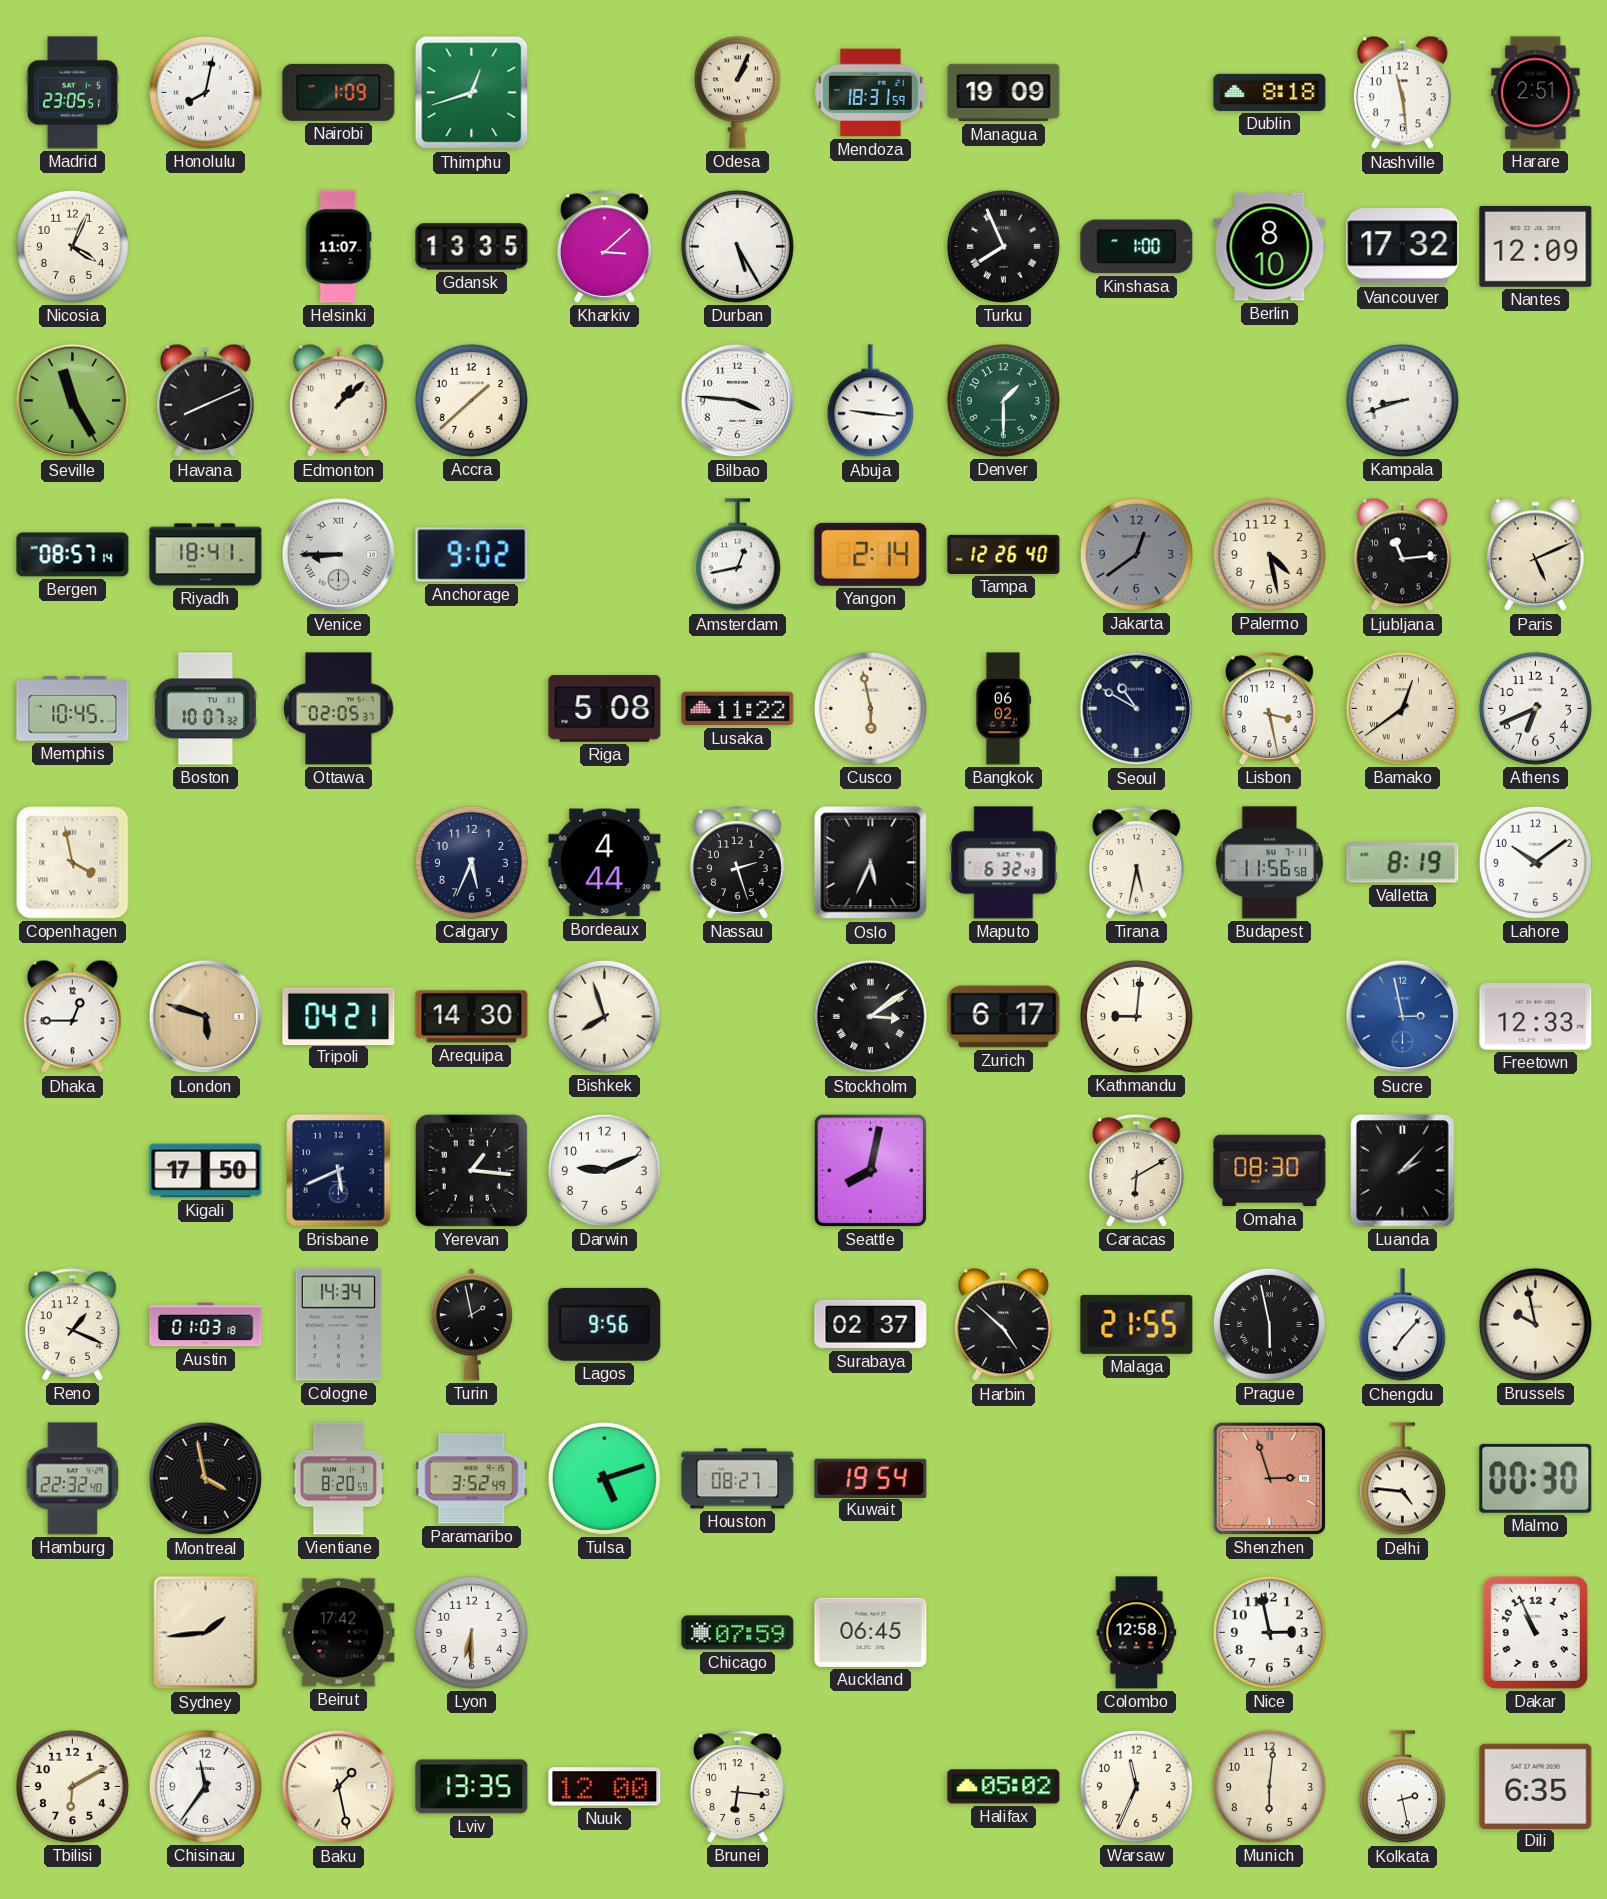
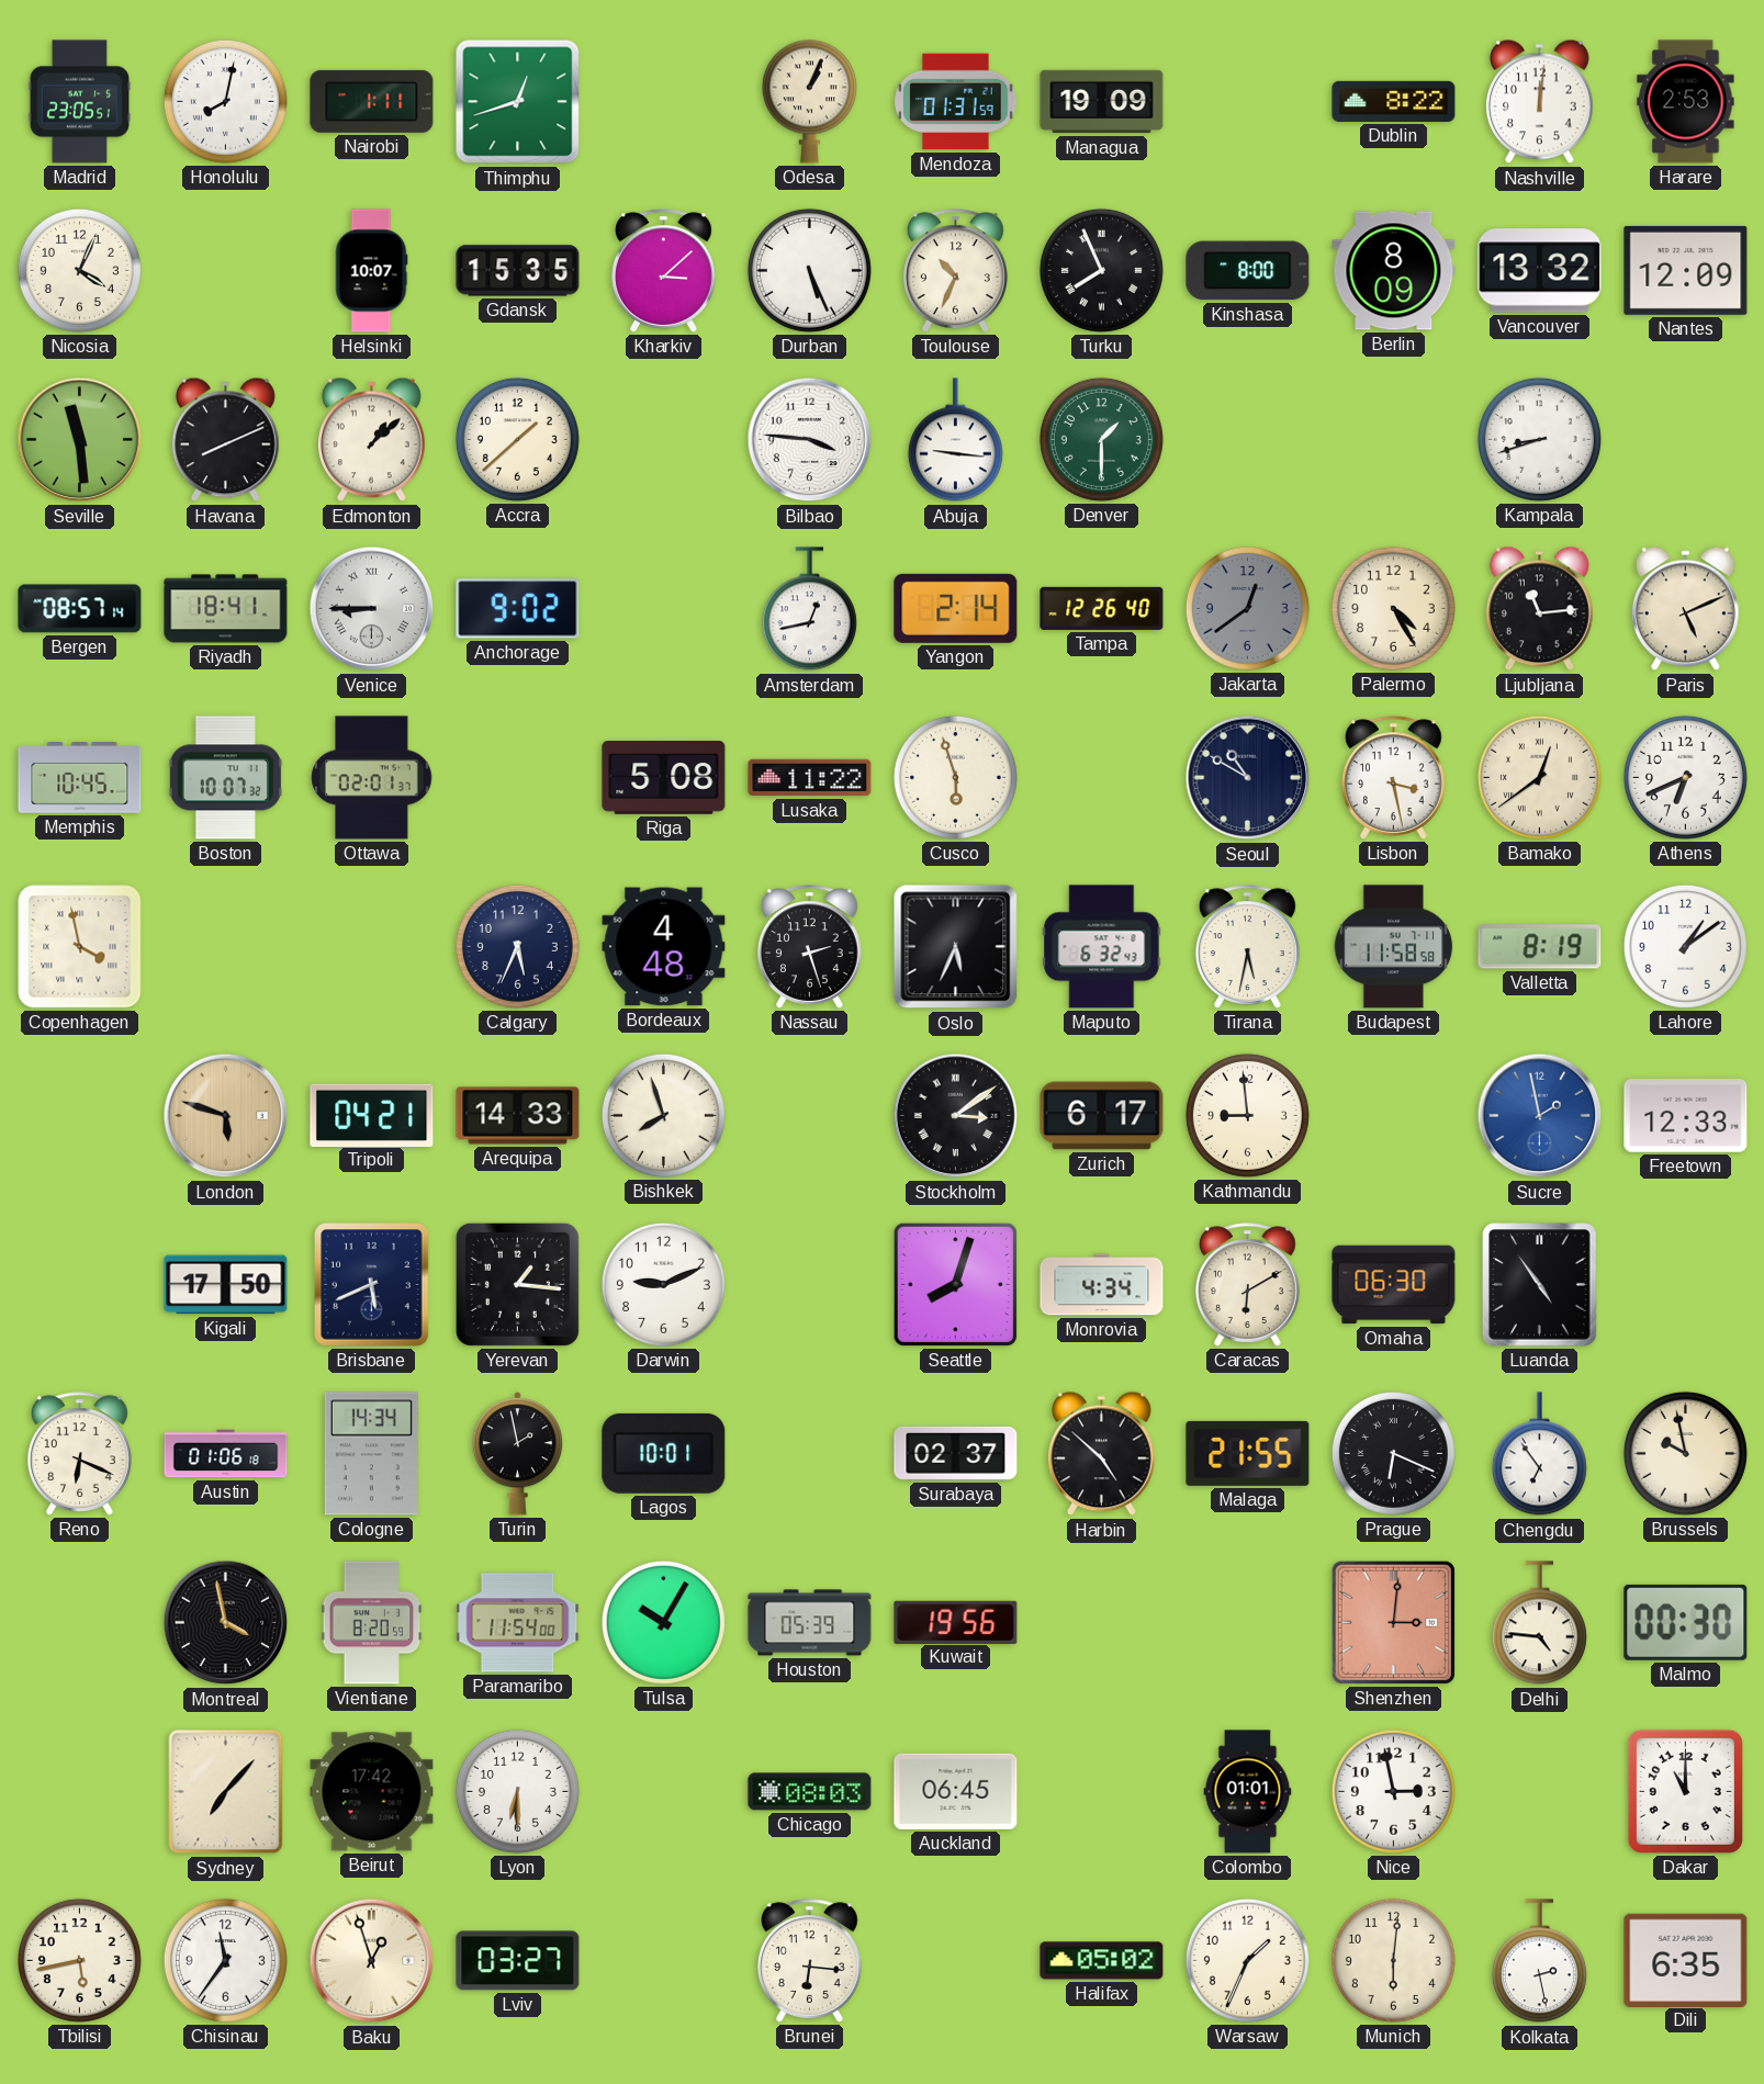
Nairobi: 1:09 -> 1:11 (372, 101)
Mendoza: 18:31 -> 01:31 (956, 102)
Dublin: 8:18 -> 8:22 (1394, 101)
Nashville: 11:29 -> 12:01 (1540, 102)
Harare: 2:51 -> 2:53 (1686, 102)
Helsinki: 11:07 -> 10:07 (371, 271)
Gdansk: 13:35 -> 15:35 (518, 271)
Durban: 5:25 -> 5:26 (809, 270)
Toulouse: none -> 10:34 (956, 271)
Kinshasa: 1:00 -> 8:00 (1248, 271)
Berlin: 8:10 -> 8:09 (1394, 271)
Vancouver: 17:32 -> 13:32 (1540, 271)
Seville: 11:25 -> 11:29 (80, 440)
Palermo: 4:28 -> 4:25 (1393, 608)
Ottawa: 02:05 -> 02:01 (372, 778)
Cusco: 5:58 -> 5:57 (955, 777)
Bangkok: 06:02 -> none (1003, 709)
Bordeaux: 4:44 -> 4:48 (664, 947)
Budapest: 11:56 -> 11:58 (1394, 947)
Lahore: 10:09 -> 1:09 (1685, 946)
Dhaka: 12:45 -> none (73, 1017)
Arequipa: 14:30 -> 14:33 (518, 1116)
Kathmandu: 9:01 -> 8:59 (1247, 1115)
Sucre: 2:58 -> 1:58 (1540, 1116)
Seattle: 8:02 -> 8:03 (955, 1284)
Monrovia: none -> 4:34 (1102, 1285)
Omaha: 08:30 -> 06:30 (1394, 1285)
Luanda: 2:07 -> 4:54 (1540, 1285)
Reno: 1:19 -> 6:19 (80, 1454)
Austin: 01:03 -> 01:06 (226, 1454)
Lagos: 9:56 -> 10:01 (664, 1453)
Prague: 5:58 -> 6:19 (1393, 1453)
Chengdu: 7:07 -> 6:54 (1539, 1454)
Hamburg: 22:32 -> none (73, 1479)
Paramaribo: 3:52 -> 11:54 (518, 1623)
Tulsa: 5:12 -> 10:05 (663, 1622)
Houston: 08:27 -> 05:39 (810, 1623)
Kuwait: 19:54 -> 19:56 (956, 1622)
Shenzhen: 2:57 -> 3:01 (1393, 1622)
Sydney: 1:44 -> 7:07 (226, 1792)
Chicago: 07:59 -> 08:03 (810, 1792)
Colombo: 12:58 -> 01:01 (1248, 1792)
Dakar: 10:56 -> 11:00 (1685, 1791)
Tbilisi: 6:10 -> 5:43 (79, 1960)
Baku: 1:28 -> 12:57 (372, 1961)
Lviv: 13:35 -> 03:27 (518, 1961)
Nuuk: 12:00 -> none (605, 1787)
Warsaw: 11:34 -> 1:34 (1247, 1960)
